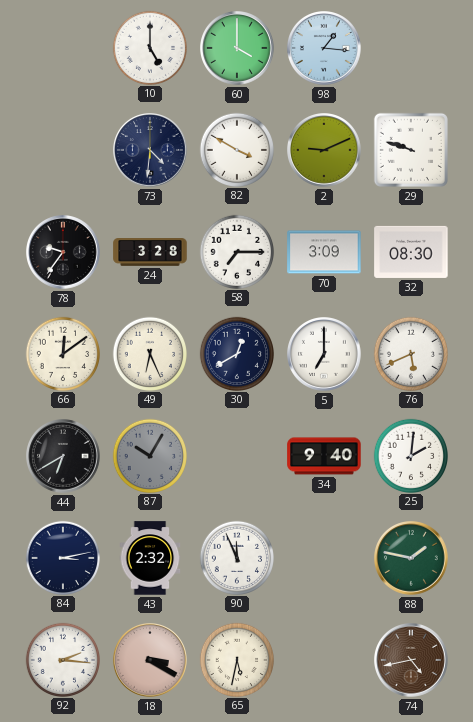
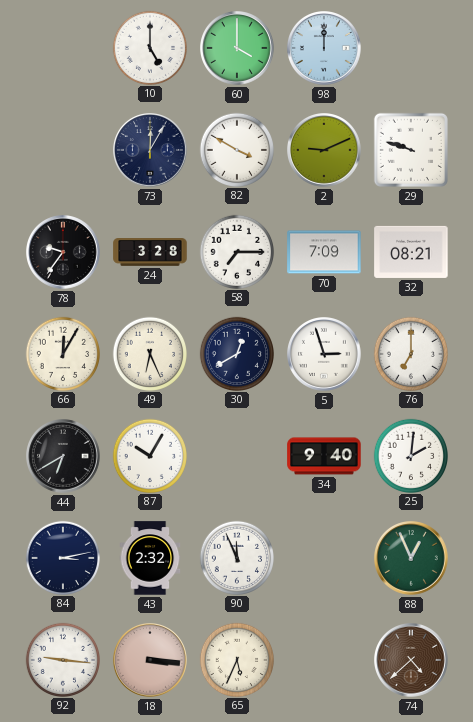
98: 1:16 -> 12:00 (325, 49)
73: 4:31 -> 12:05 (151, 151)
70: 3:09 -> 7:09 (324, 252)
32: 08:30 -> 08:21 (411, 252)
66: 12:09 -> 12:05 (62, 353)
5: 7:00 -> 2:57 (325, 355)
76: 5:41 -> 7:00 (410, 353)
87 dial: grey -> white (149, 455)
88: 1:47 -> 12:56 (412, 559)
92: 2:16 -> 9:16 (62, 659)
18: 3:20 -> 3:16 (151, 661)
65: 5:32 -> 5:34 (236, 659)
74: 4:43 -> 4:38 (412, 661)
